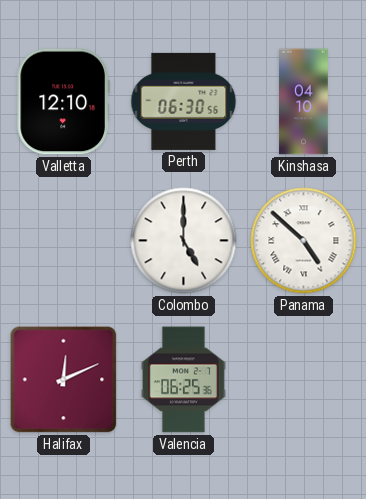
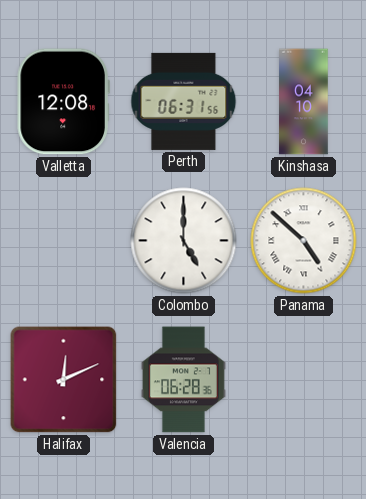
Valletta: 12:10 -> 12:08 (63, 102)
Perth: 06:30 -> 06:31 (184, 101)
Valencia: 06:25 -> 06:28 (183, 380)
